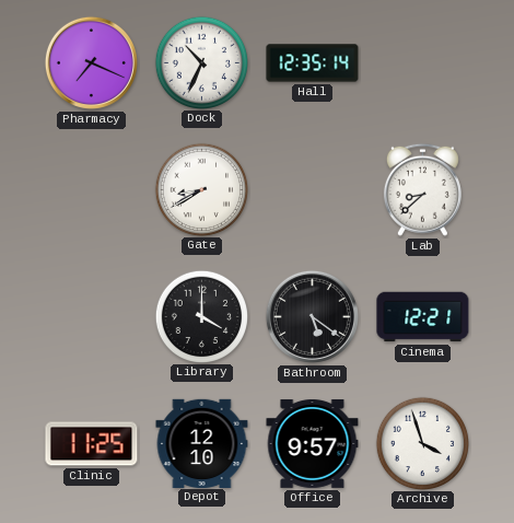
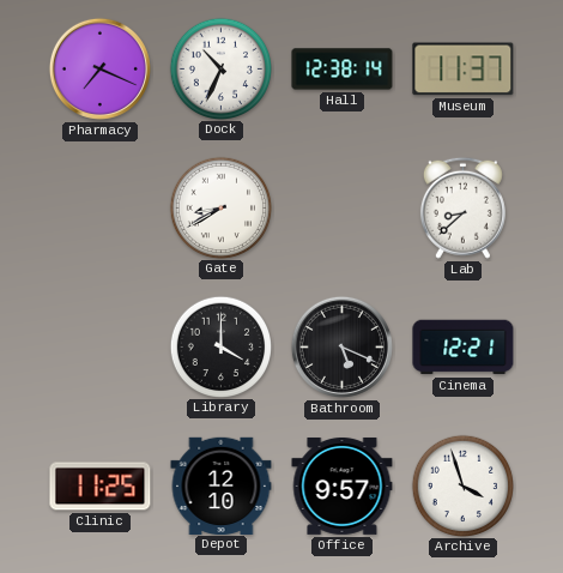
Hall: 12:35 -> 12:38 (343, 70)
Museum: none -> 11:37 (464, 70)
Bathroom: 5:21 -> 5:19 (341, 346)
